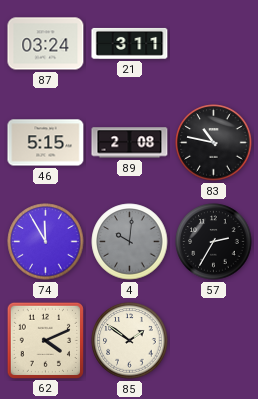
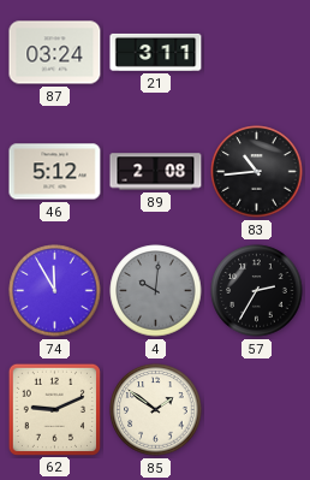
46: 5:15 -> 5:12 (55, 172)
83: 10:47 -> 10:44 (257, 172)
62: 4:11 -> 9:11 (54, 409)
